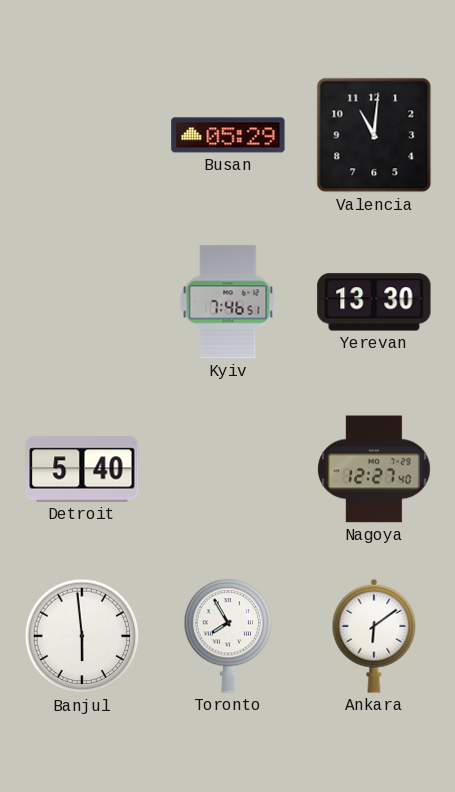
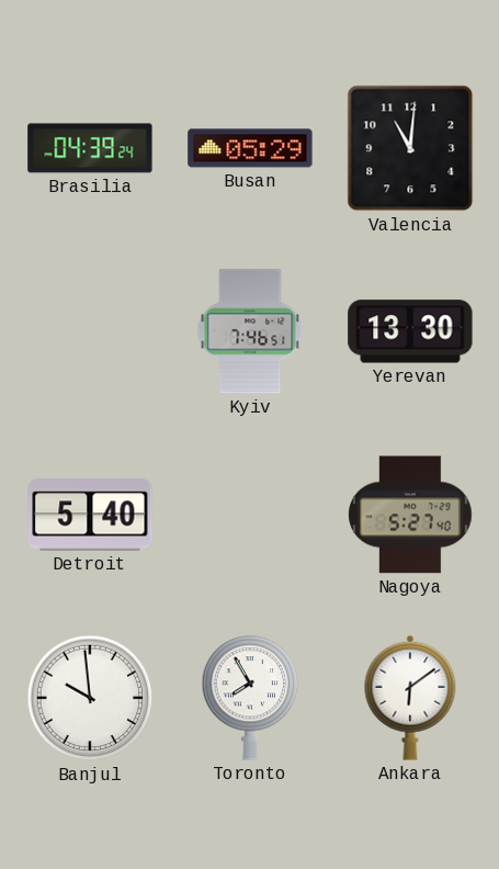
Brasilia: none -> 04:39 (90, 148)
Nagoya: 12:27 -> 5:27 (410, 515)
Banjul: 5:59 -> 9:59 (90, 698)
